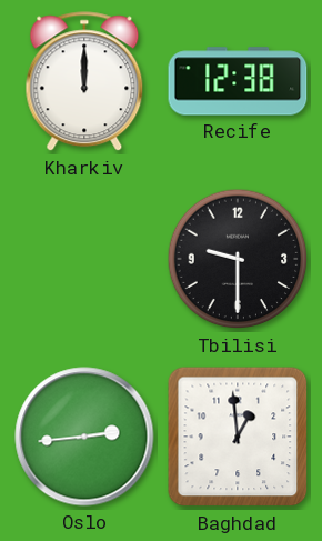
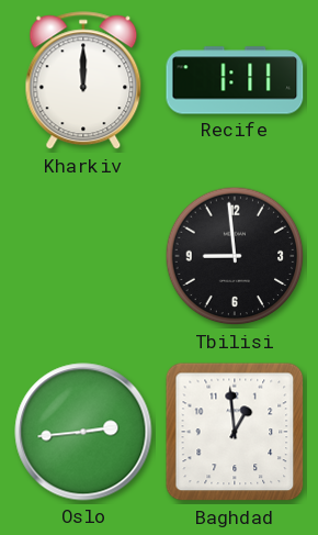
Recife: 12:38 -> 1:11 (235, 80)
Tbilisi: 9:30 -> 8:59 (235, 256)
